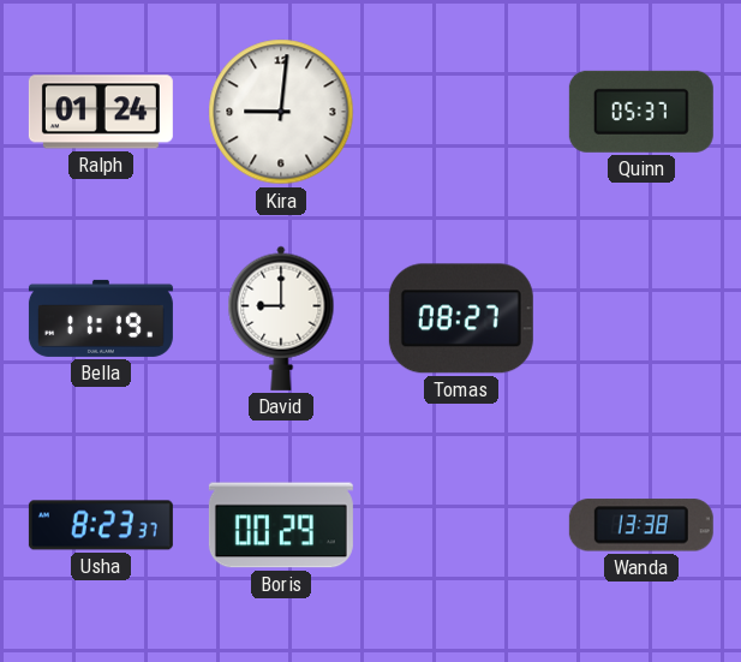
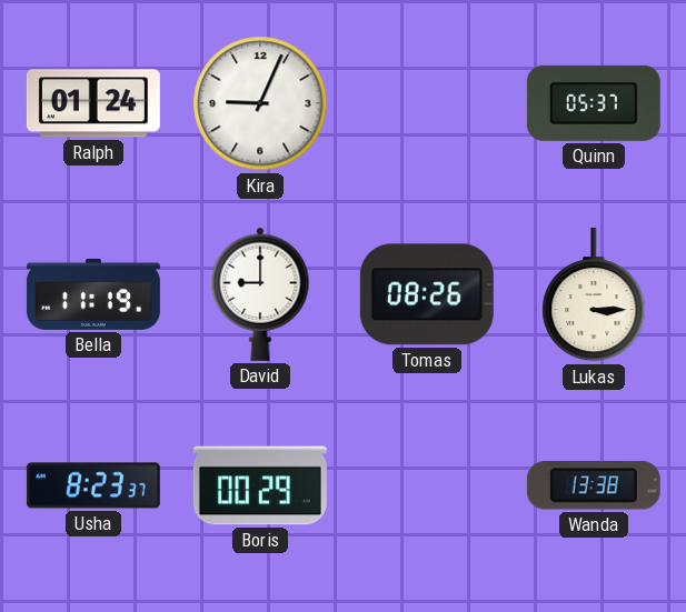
Kira: 9:01 -> 9:04 (260, 103)
Tomas: 08:27 -> 08:26 (427, 294)
Lukas: none -> 3:15 (594, 294)
